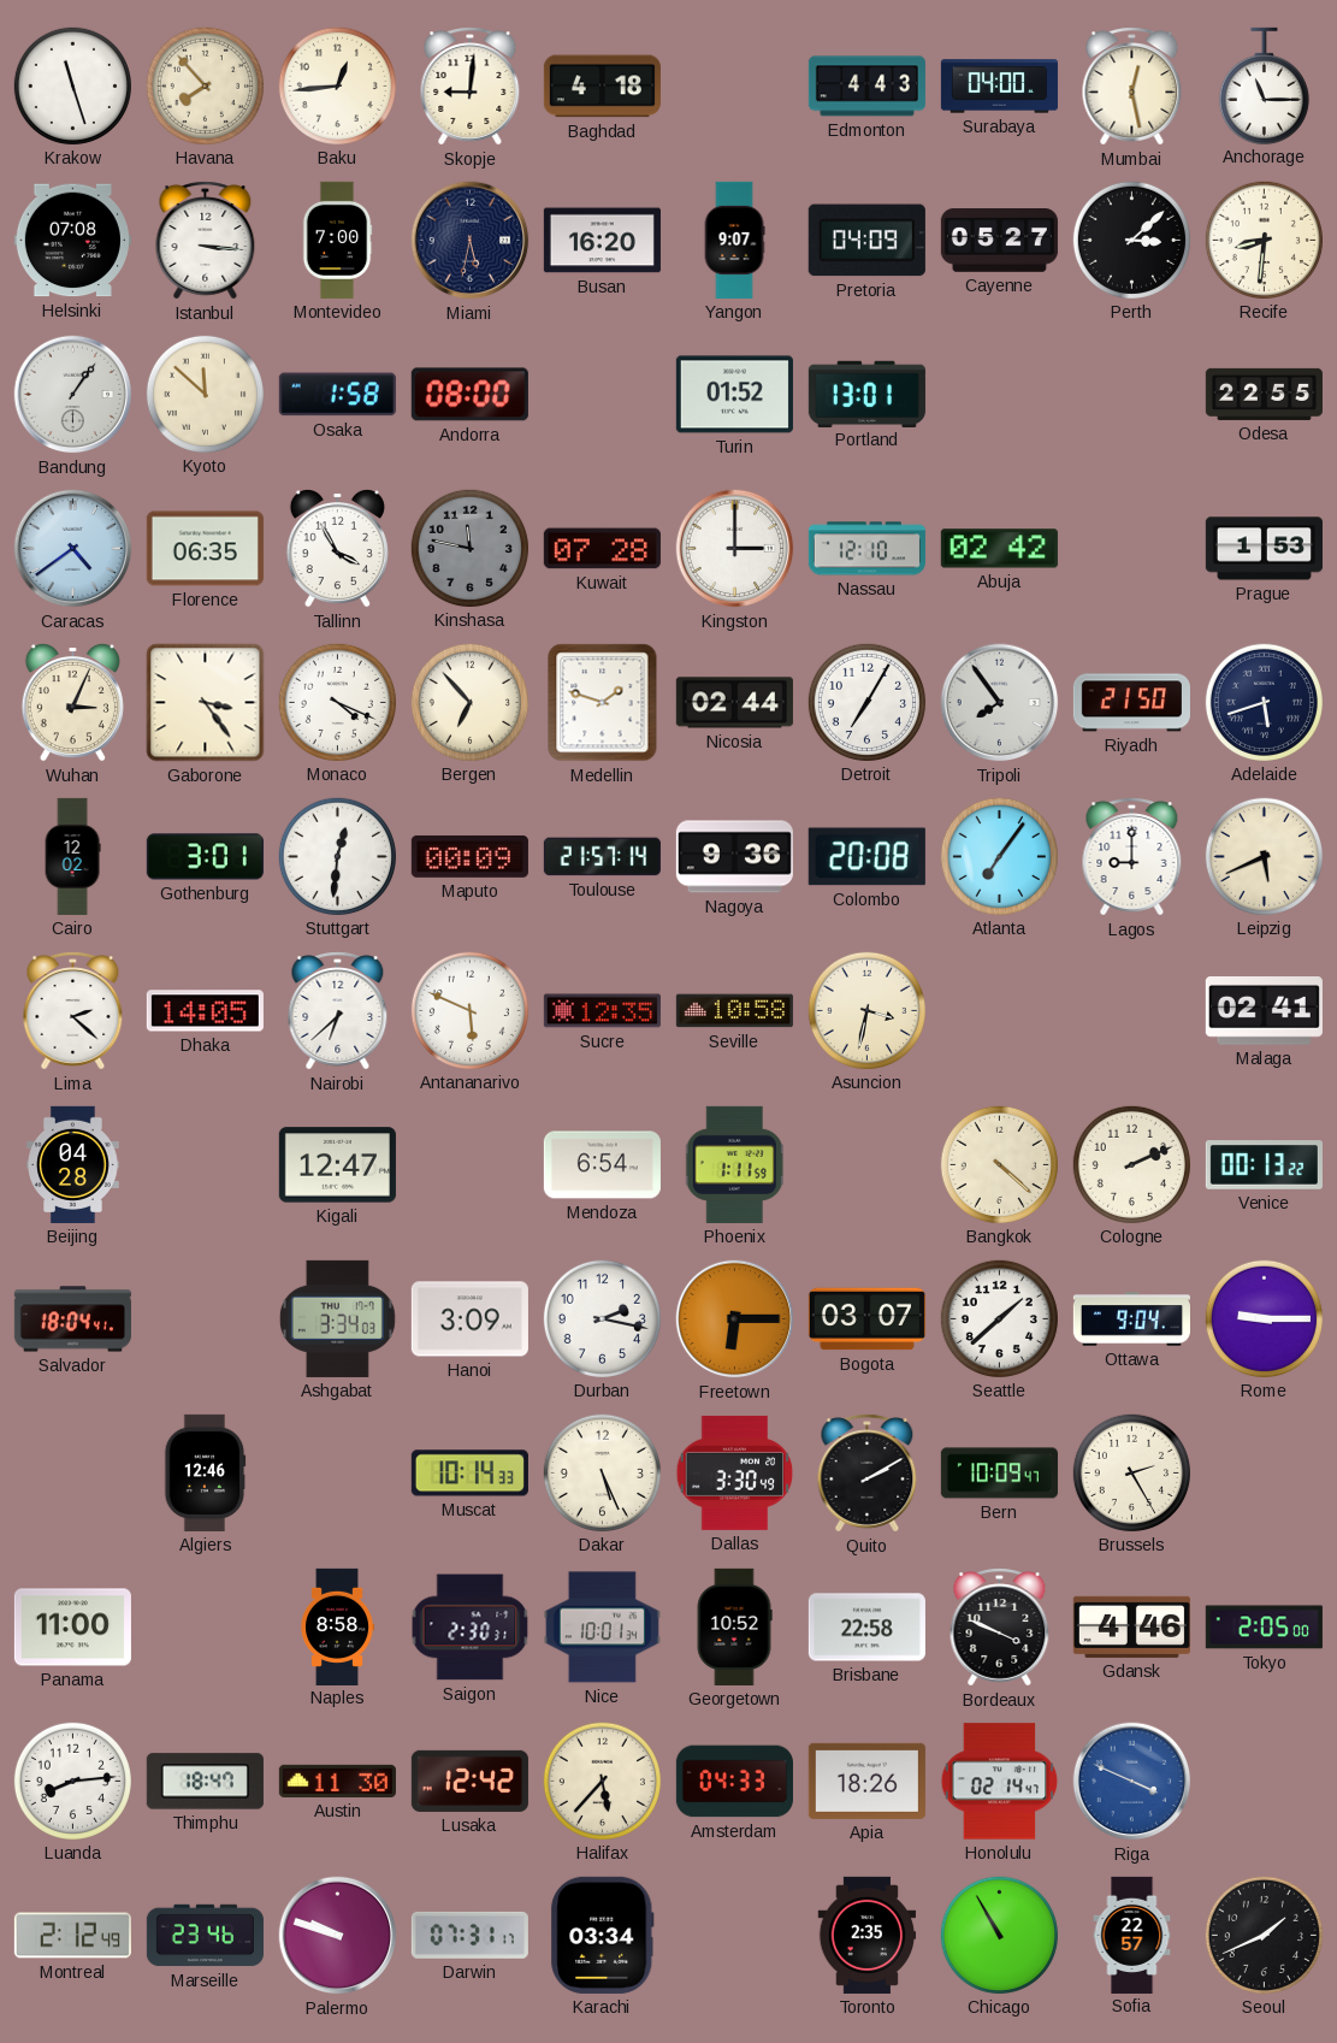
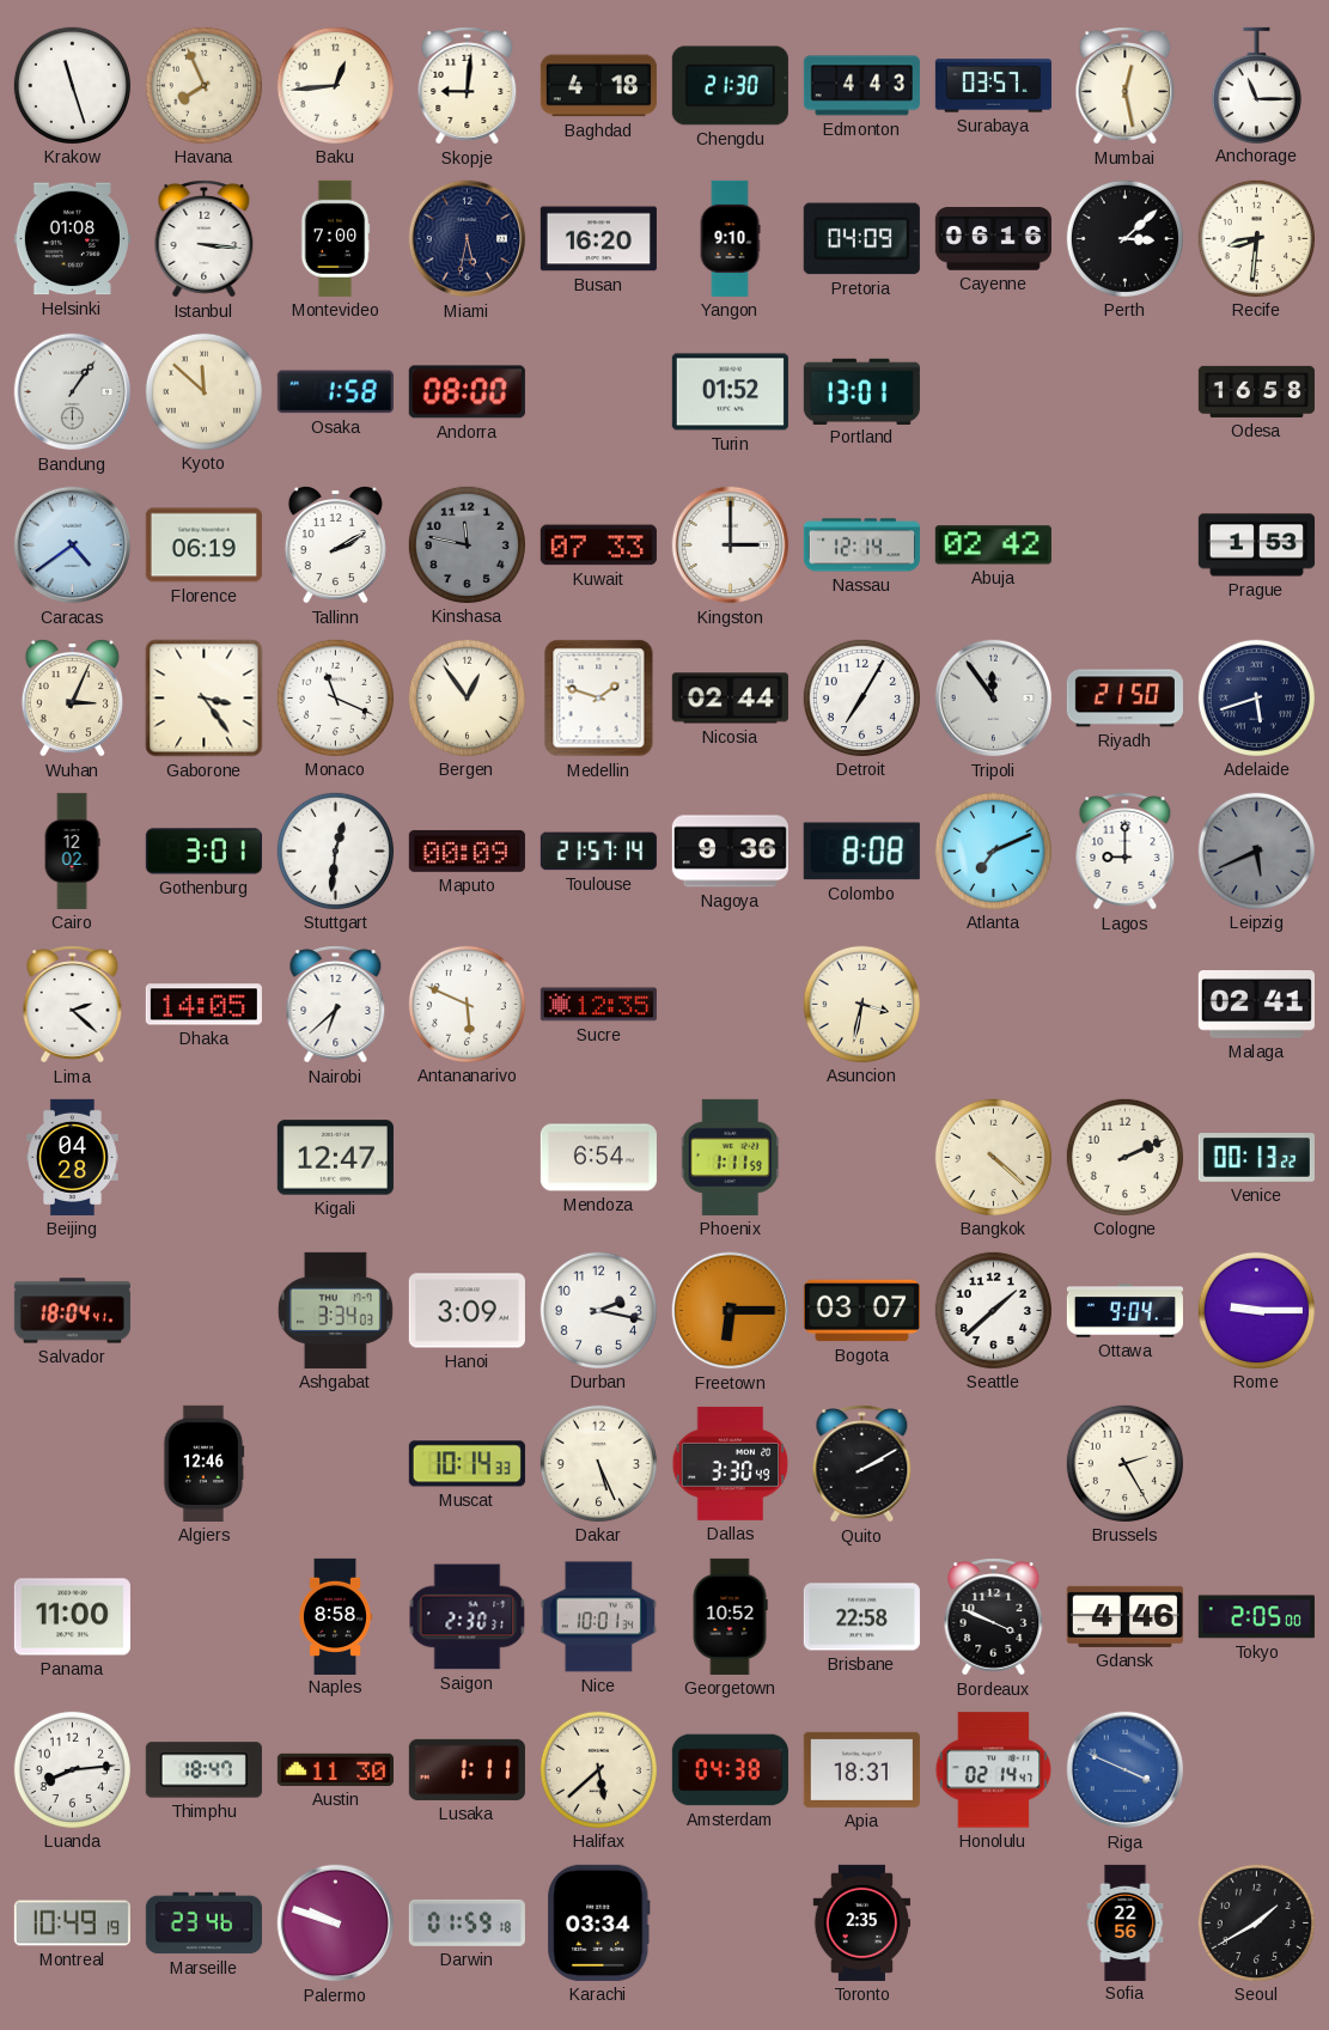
Havana: 7:53 -> 7:56 (203, 85)
Chengdu: none -> 21:30 (730, 86)
Surabaya: 04:00 -> 03:57 (993, 86)
Helsinki: 07:08 -> 01:08 (72, 239)
Yangon: 9:07 -> 9:10 (730, 238)
Cayenne: 05:27 -> 06:16 (993, 239)
Odesa: 22:55 -> 16:58 (1256, 391)
Florence: 06:35 -> 06:19 (203, 545)
Tallinn: 3:55 -> 2:10 (335, 544)
Kuwait: 07:28 -> 07:33 (598, 545)
Nassau: 12:10 -> 12:14 (861, 545)
Monaco: 4:19 -> 11:19 (335, 697)
Bergen: 6:53 -> 12:54 (467, 697)
Tripoli: 7:54 -> 11:54 (994, 699)
Colombo: 20:08 -> 8:08 (861, 852)
Atlanta: 7:06 -> 7:11 (993, 851)
Leipzig dial: cream -> grey (1256, 851)
Seville: 10:58 -> none (734, 1011)
Bern: 10:09 -> none (999, 1474)
Lusaka: 12:42 -> 1:11 (467, 1769)
Halifax: 5:37 -> 5:38 (598, 1769)
Amsterdam: 04:33 -> 04:38 (730, 1770)
Apia: 18:26 -> 18:31 (861, 1769)
Montreal: 2:12 -> 10:49 (72, 1924)
Darwin: 07:31 -> 01:59 (467, 1922)
Chicago: 10:55 -> none (999, 1935)
Sofia: 22:57 -> 22:56 (1126, 1922)
Seoul: 1:41 -> 1:40 (1256, 1922)
